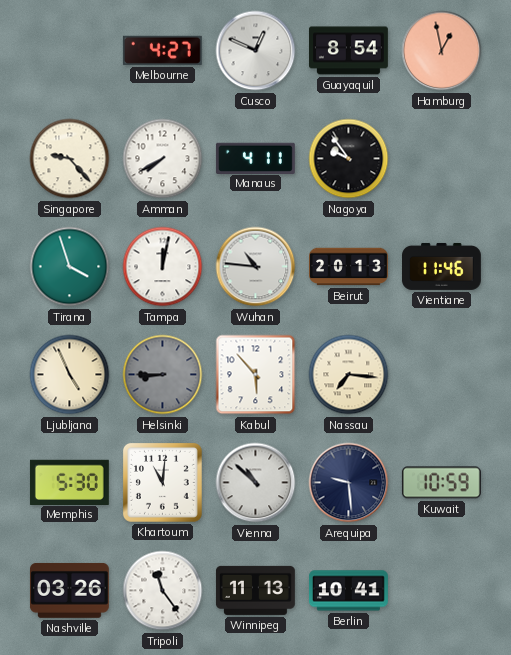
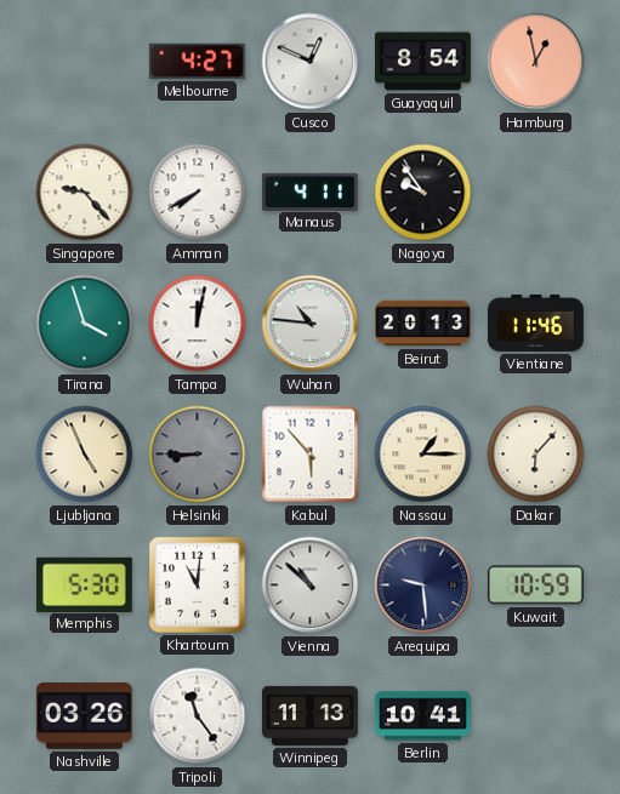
Nassau: 7:16 -> 1:15 (423, 455)
Dakar: none -> 6:07 (536, 455)
